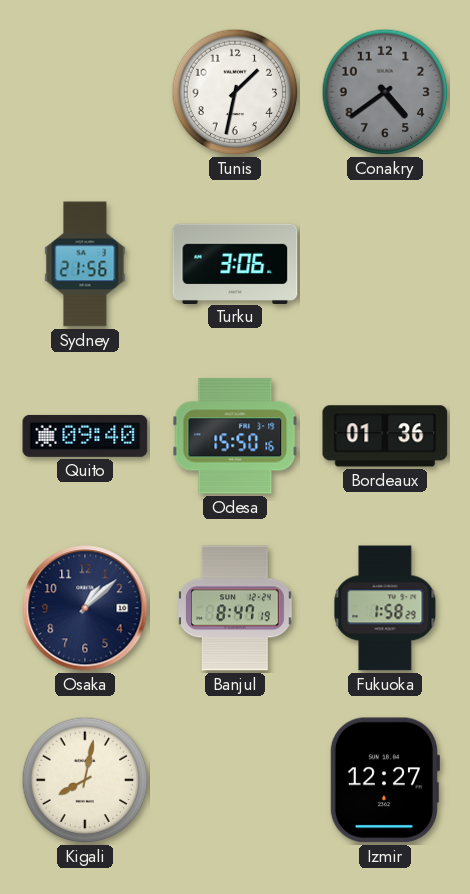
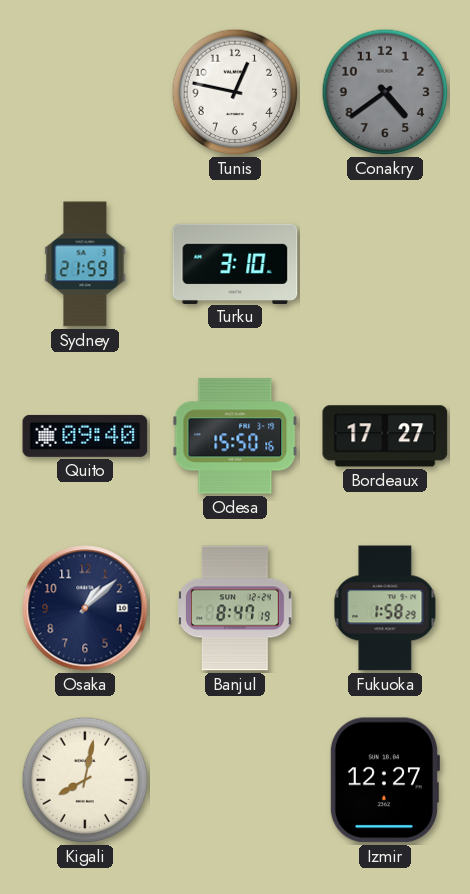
Tunis: 1:32 -> 12:47 (235, 92)
Sydney: 21:56 -> 21:59 (85, 264)
Turku: 3:06 -> 3:10 (235, 263)
Bordeaux: 01:36 -> 17:27 (385, 436)
